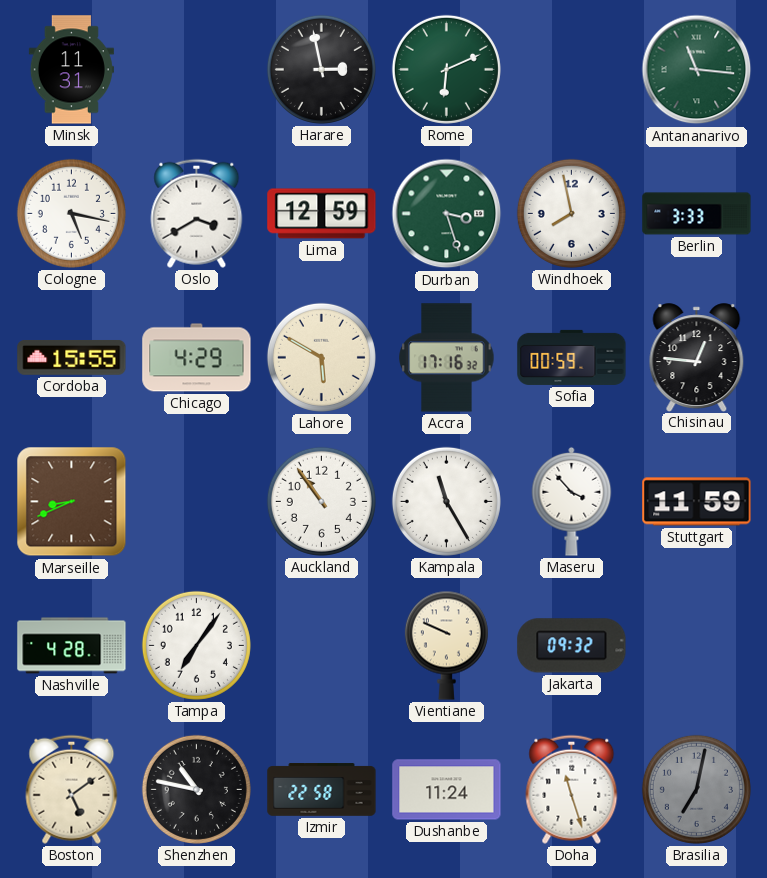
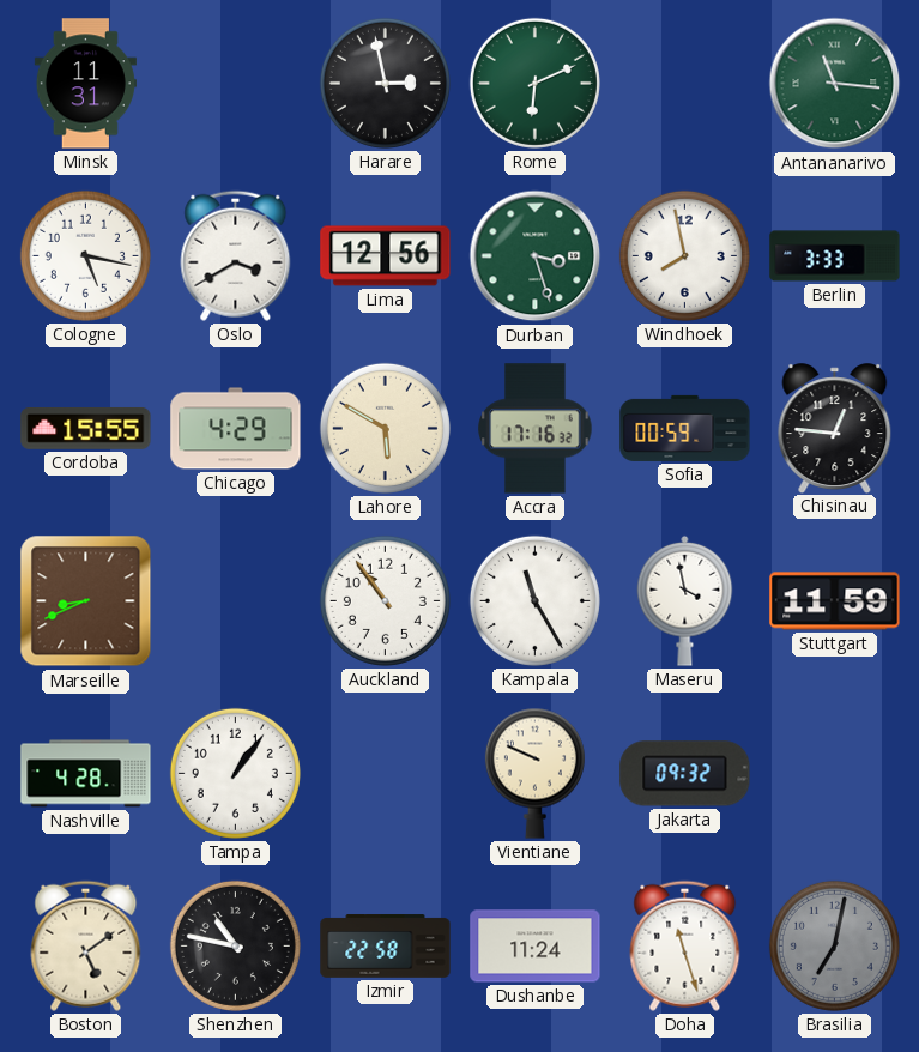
Lima: 12:59 -> 12:56 (386, 256)
Maseru: 3:53 -> 3:58 (685, 600)
Tampa: 7:06 -> 1:06 (235, 773)
